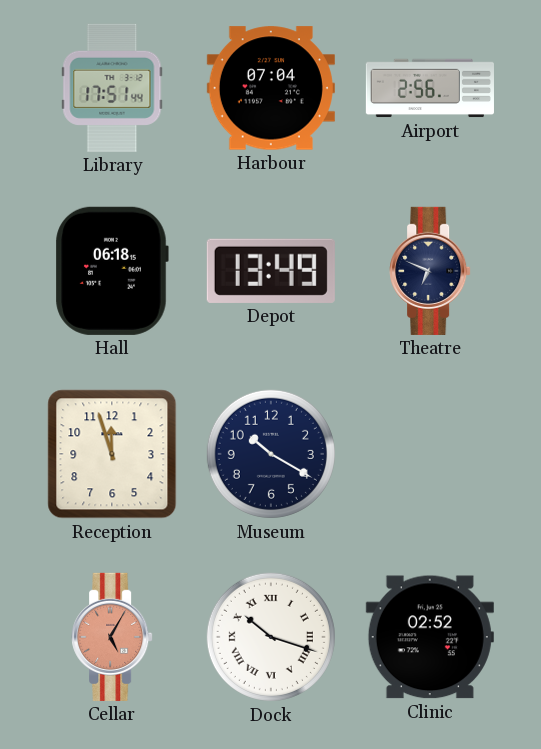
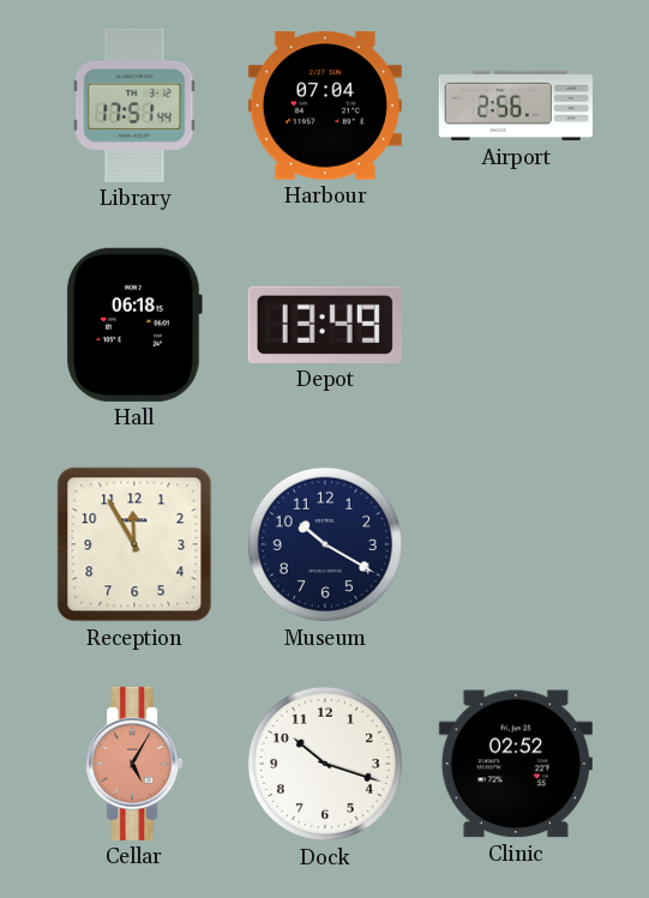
Theatre: 6:49 -> none (430, 271)
Reception: 11:57 -> 11:55 (134, 544)
Dock numerals: Roman -> Arabic (325, 764)
